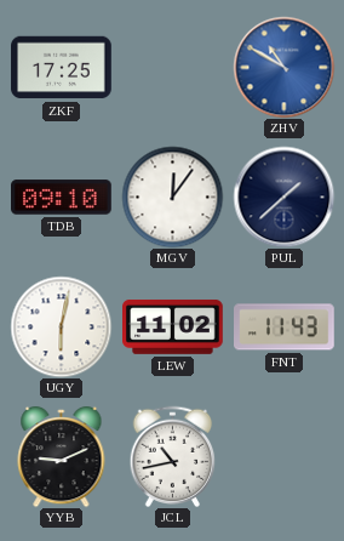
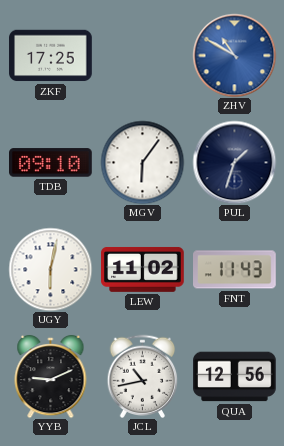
MGV: 12:06 -> 6:06 (142, 162)
PUL: 1:38 -> 1:33 (234, 162)
QUA: none -> 12:56 (235, 377)
